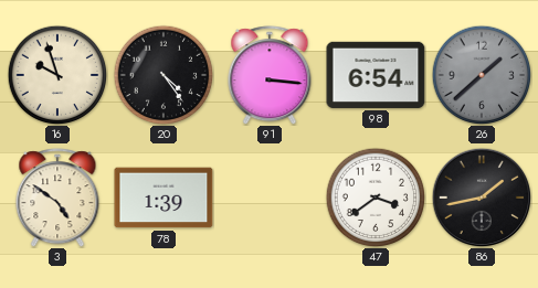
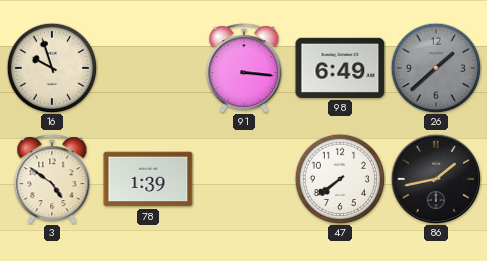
20: 4:24 -> none (163, 75)
98: 6:54 -> 6:49 (340, 68)
47: 3:39 -> 7:39 (340, 179)
